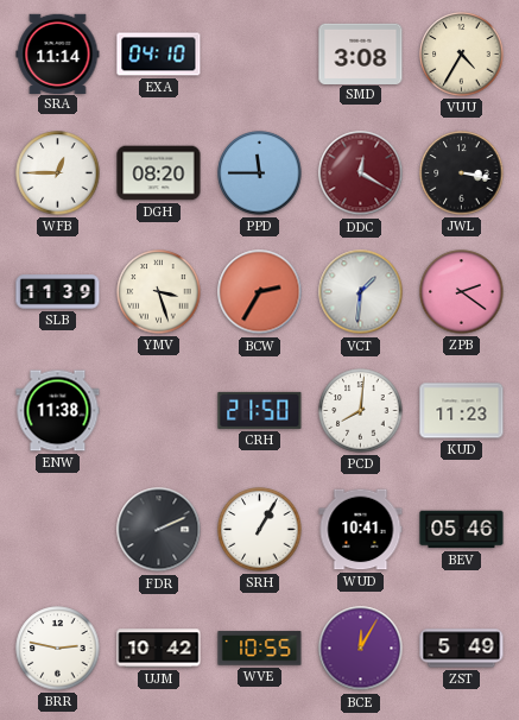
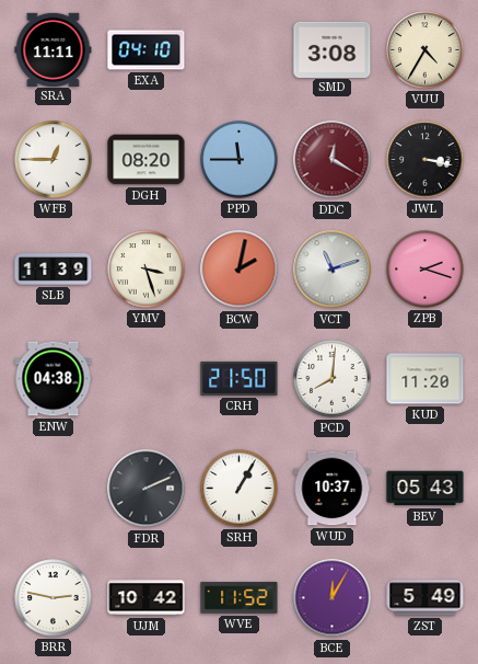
SRA: 11:14 -> 11:11 (54, 49)
BCW: 2:35 -> 2:02 (240, 270)
VCT: 1:31 -> 11:12 (333, 270)
ZPB: 2:21 -> 2:18 (425, 270)
ENW: 11:38 -> 04:38 (54, 379)
KUD: 11:23 -> 11:20 (425, 379)
WUD: 10:41 -> 10:37 (333, 489)
BEV: 05:46 -> 05:43 (425, 489)
WVE: 10:55 -> 11:52 (240, 598)
